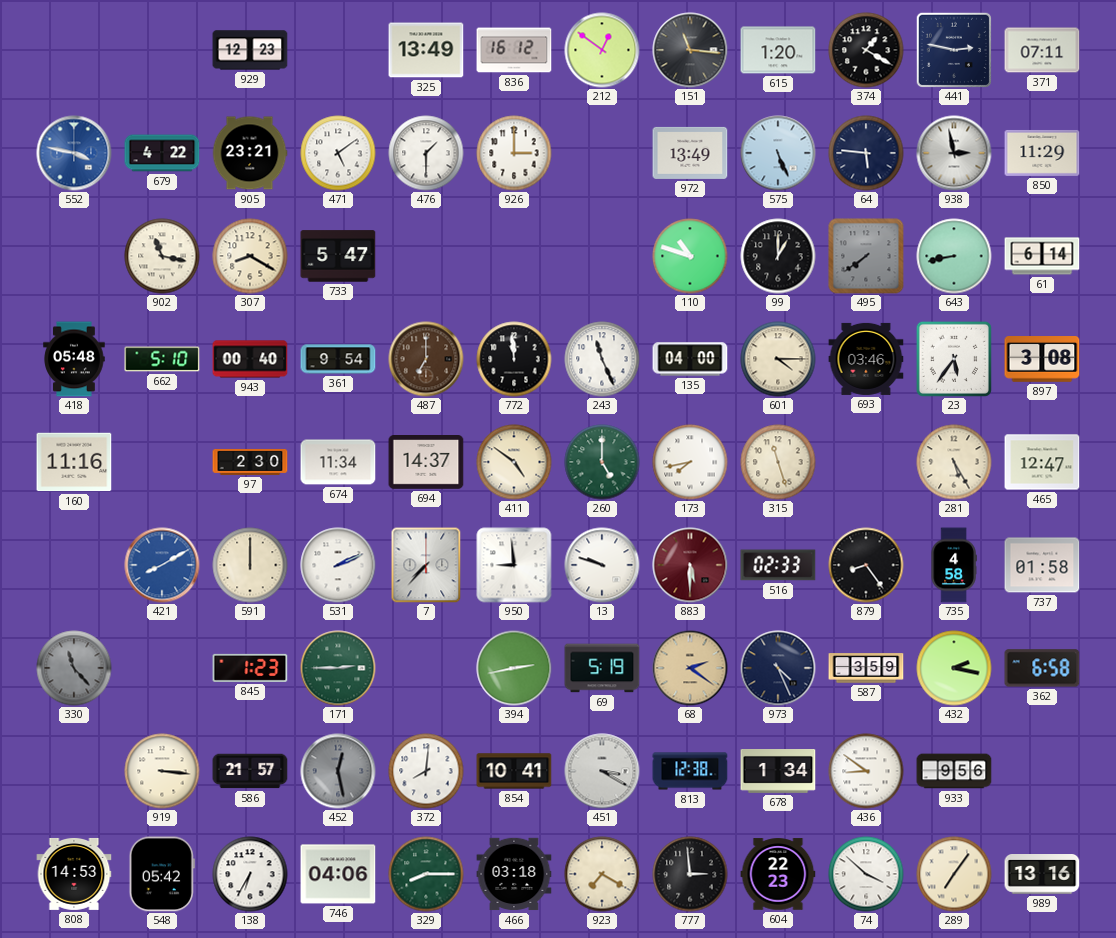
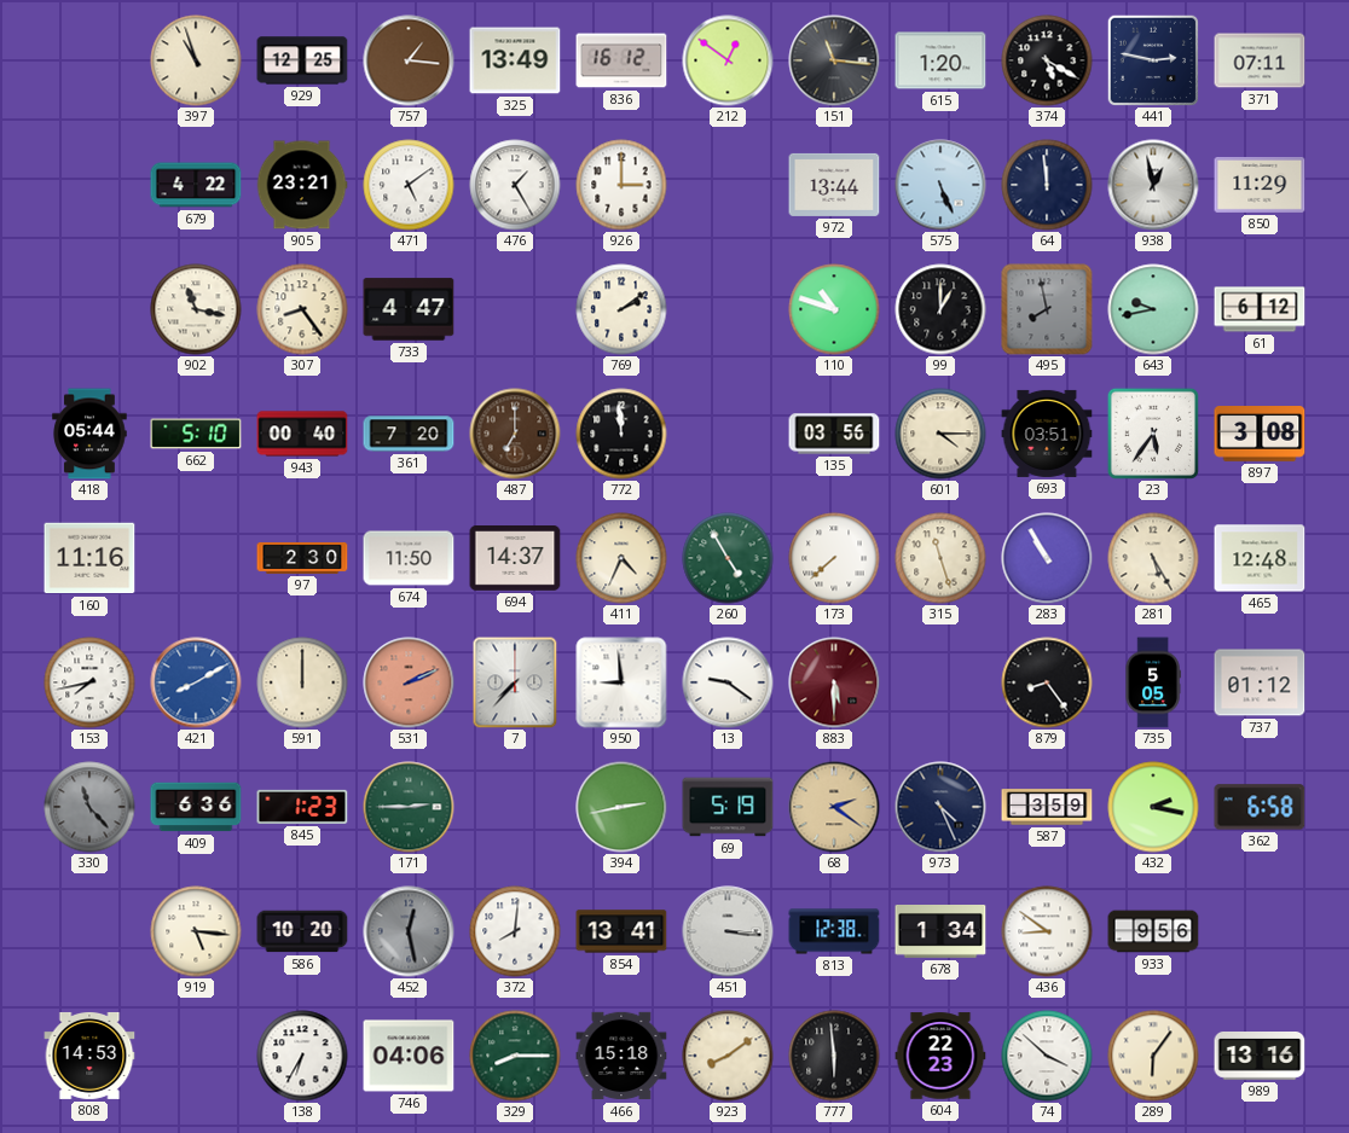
397: none -> 10:57 (196, 60)
929: 12:23 -> 12:25 (302, 60)
757: none -> 1:16 (409, 60)
374: 1:20 -> 5:20 (1047, 60)
552: 3:47 -> none (74, 153)
476: 1:30 -> 1:25 (515, 185)
972: 13:49 -> 13:44 (834, 185)
64: 5:46 -> 11:59 (1047, 185)
938: 2:58 -> 12:58 (1153, 185)
307: 8:20 -> 8:24 (302, 309)
733: 5:47 -> 4:47 (409, 309)
769: none -> 2:09 (621, 309)
495: 7:39 -> 7:58 (1047, 309)
643: 8:43 -> 9:43 (1153, 309)
61: 6:14 -> 6:12 (1260, 309)
418: 05:48 -> 05:44 (89, 434)
361: 9:54 -> 7:20 (409, 434)
243: 11:26 -> none (602, 359)
135: 04:00 -> 03:56 (834, 434)
693: 03:46 -> 03:51 (1047, 434)
674: 11:34 -> 11:50 (409, 558)
411: 4:51 -> 4:34 (621, 558)
260: 5:00 -> 4:55 (728, 558)
173: 7:43 -> 7:38 (834, 558)
283: none -> 10:55 (1047, 558)
465: 12:47 -> 12:48 (1260, 558)
153: none -> 7:43 (89, 682)
531 dial: white -> salmon (409, 682)
13: 9:48 -> 9:21 (728, 682)
516: 02:33 -> none (778, 565)
735: 4:58 -> 5:05 (1153, 682)
737: 01:58 -> 01:12 (1260, 682)
409: none -> 6:36 (196, 807)
919: 3:16 -> 5:16 (196, 931)
586: 21:57 -> 10:20 (302, 931)
854: 10:41 -> 13:41 (621, 931)
451: 3:20 -> 3:16 (728, 931)
548: 05:42 -> none (162, 874)
466: 03:18 -> 15:18 (621, 1056)
923: 7:20 -> 8:09 (728, 1056)
777: 2:59 -> 5:59 (834, 1056)
289: 7:06 -> 6:06 (1153, 1056)
